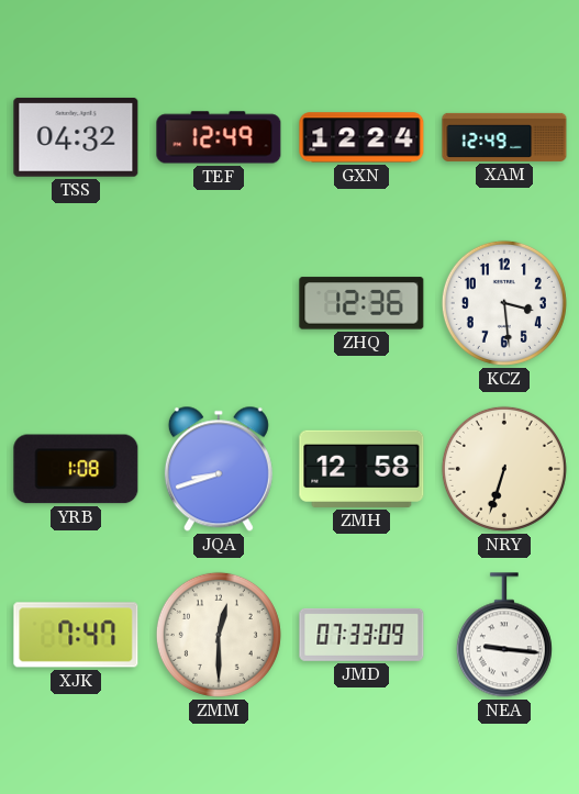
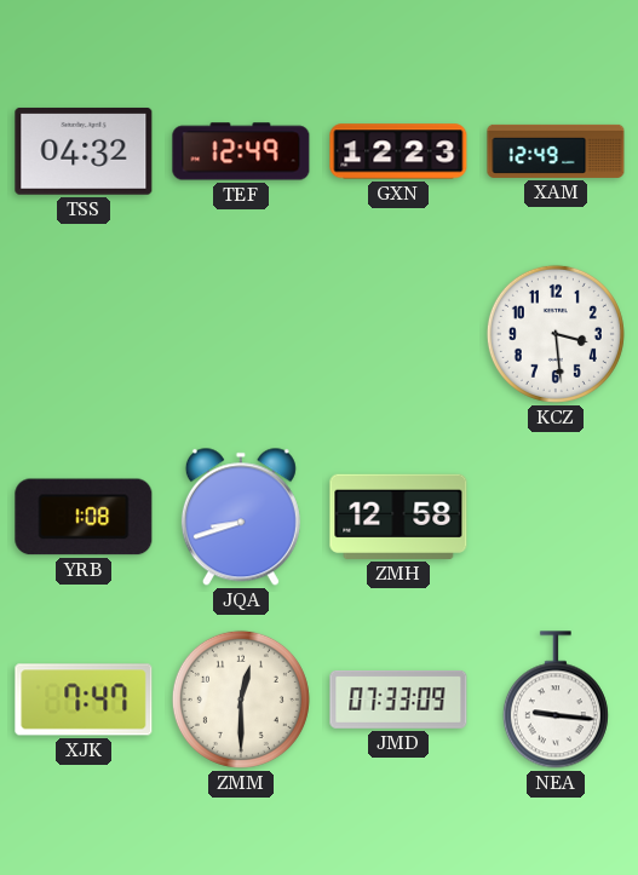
GXN: 12:24 -> 12:23 (398, 151)
ZHQ: 12:36 -> none (361, 303)
NRY: 6:33 -> none (504, 469)
